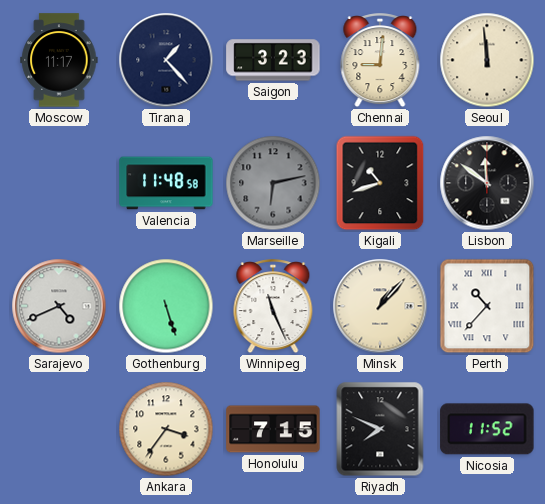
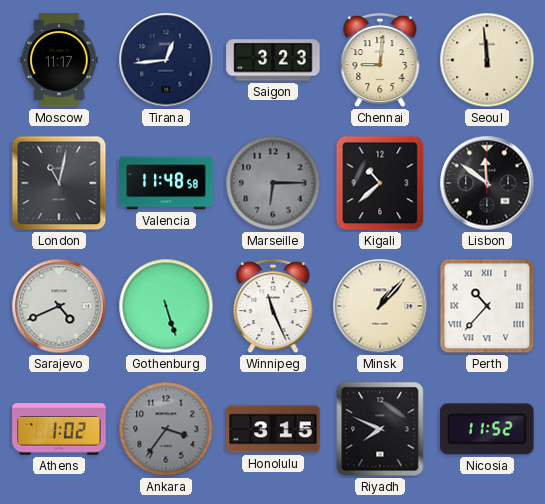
Tirana: 1:23 -> 12:44 (166, 60)
London: none -> 11:02 (59, 183)
Marseille: 6:13 -> 6:15 (273, 183)
Kigali: 10:42 -> 10:38 (380, 183)
Athens: none -> 1:02 (59, 429)
Ankara dial: cream -> grey (166, 429)
Honolulu: 7:15 -> 3:15 (273, 429)
